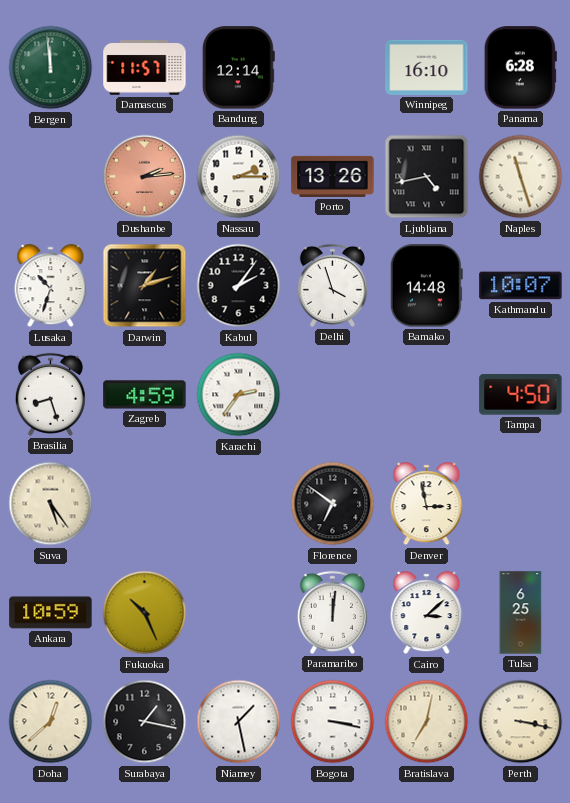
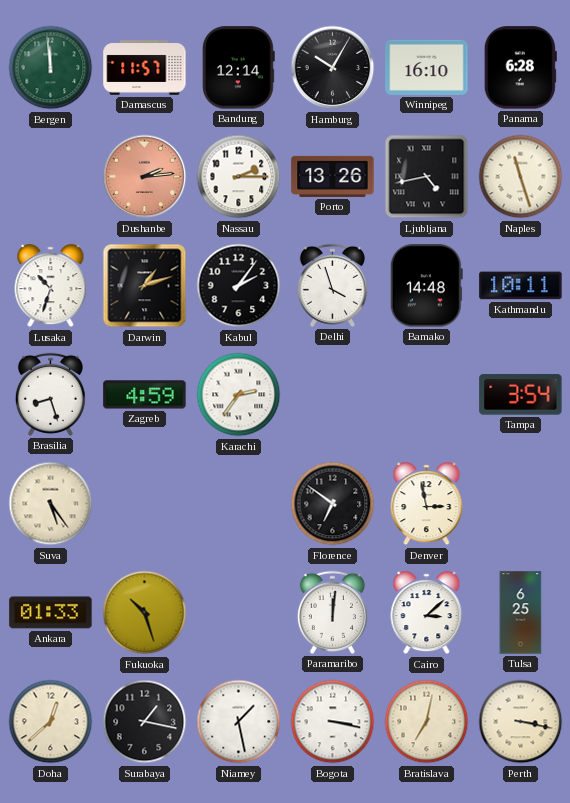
Hamburg: none -> 10:05 (333, 68)
Kathmandu: 10:07 -> 10:11 (521, 286)
Tampa: 4:50 -> 3:54 (521, 395)
Ankara: 10:59 -> 01:33 (51, 613)
Fukuoka: 10:26 -> 10:27 (145, 613)
